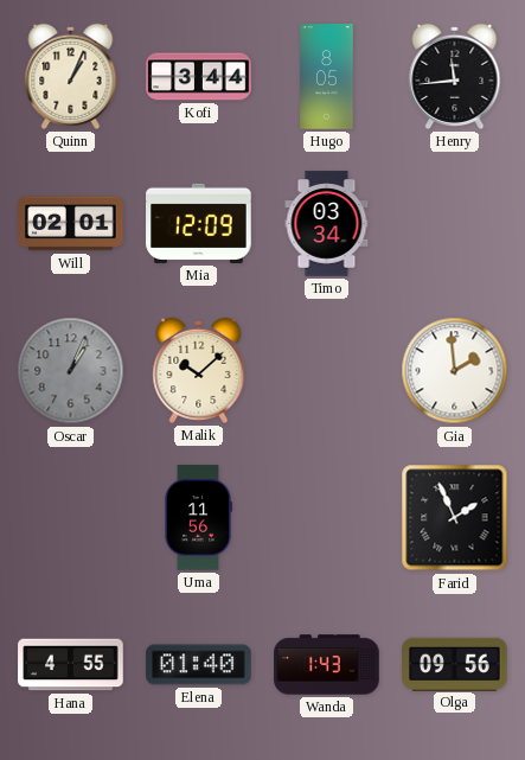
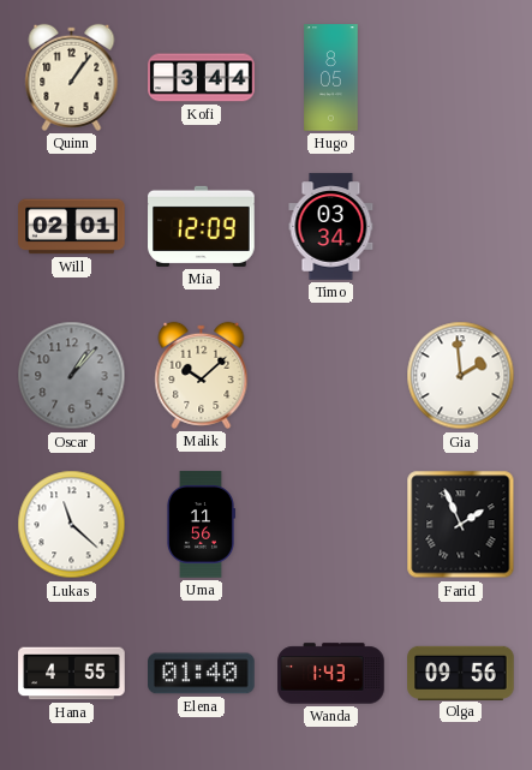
Quinn: 1:04 -> 1:06 (72, 77)
Henry: 11:44 -> none (455, 76)
Oscar: 1:04 -> 1:07 (72, 376)
Lukas: none -> 11:22 (72, 525)
